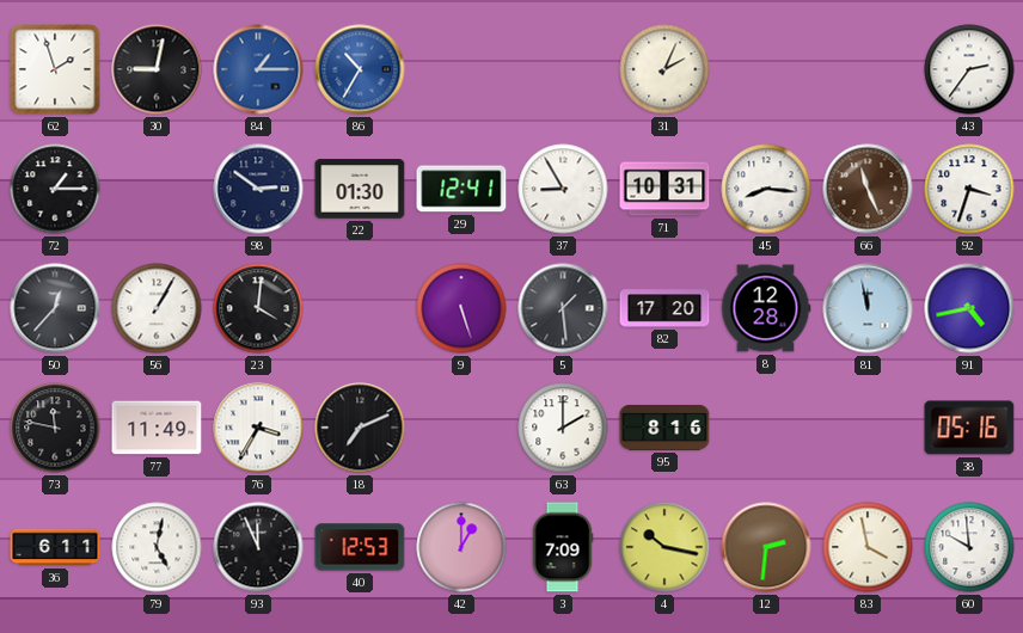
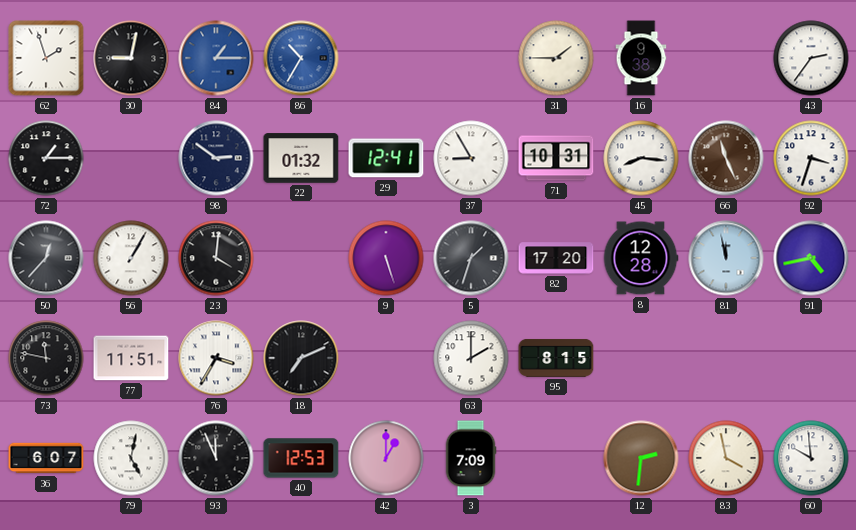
31: 2:04 -> 1:45 (556, 58)
16: none -> 9:38 (641, 58)
22: 01:30 -> 01:32 (301, 158)
5: 1:29 -> 1:33 (471, 258)
77: 11:49 -> 11:51 (131, 358)
95: 8:16 -> 8:15 (556, 358)
38: 05:16 -> none (969, 428)
36: 6:11 -> 6:07 (46, 458)
4: 10:17 -> none (664, 547)
